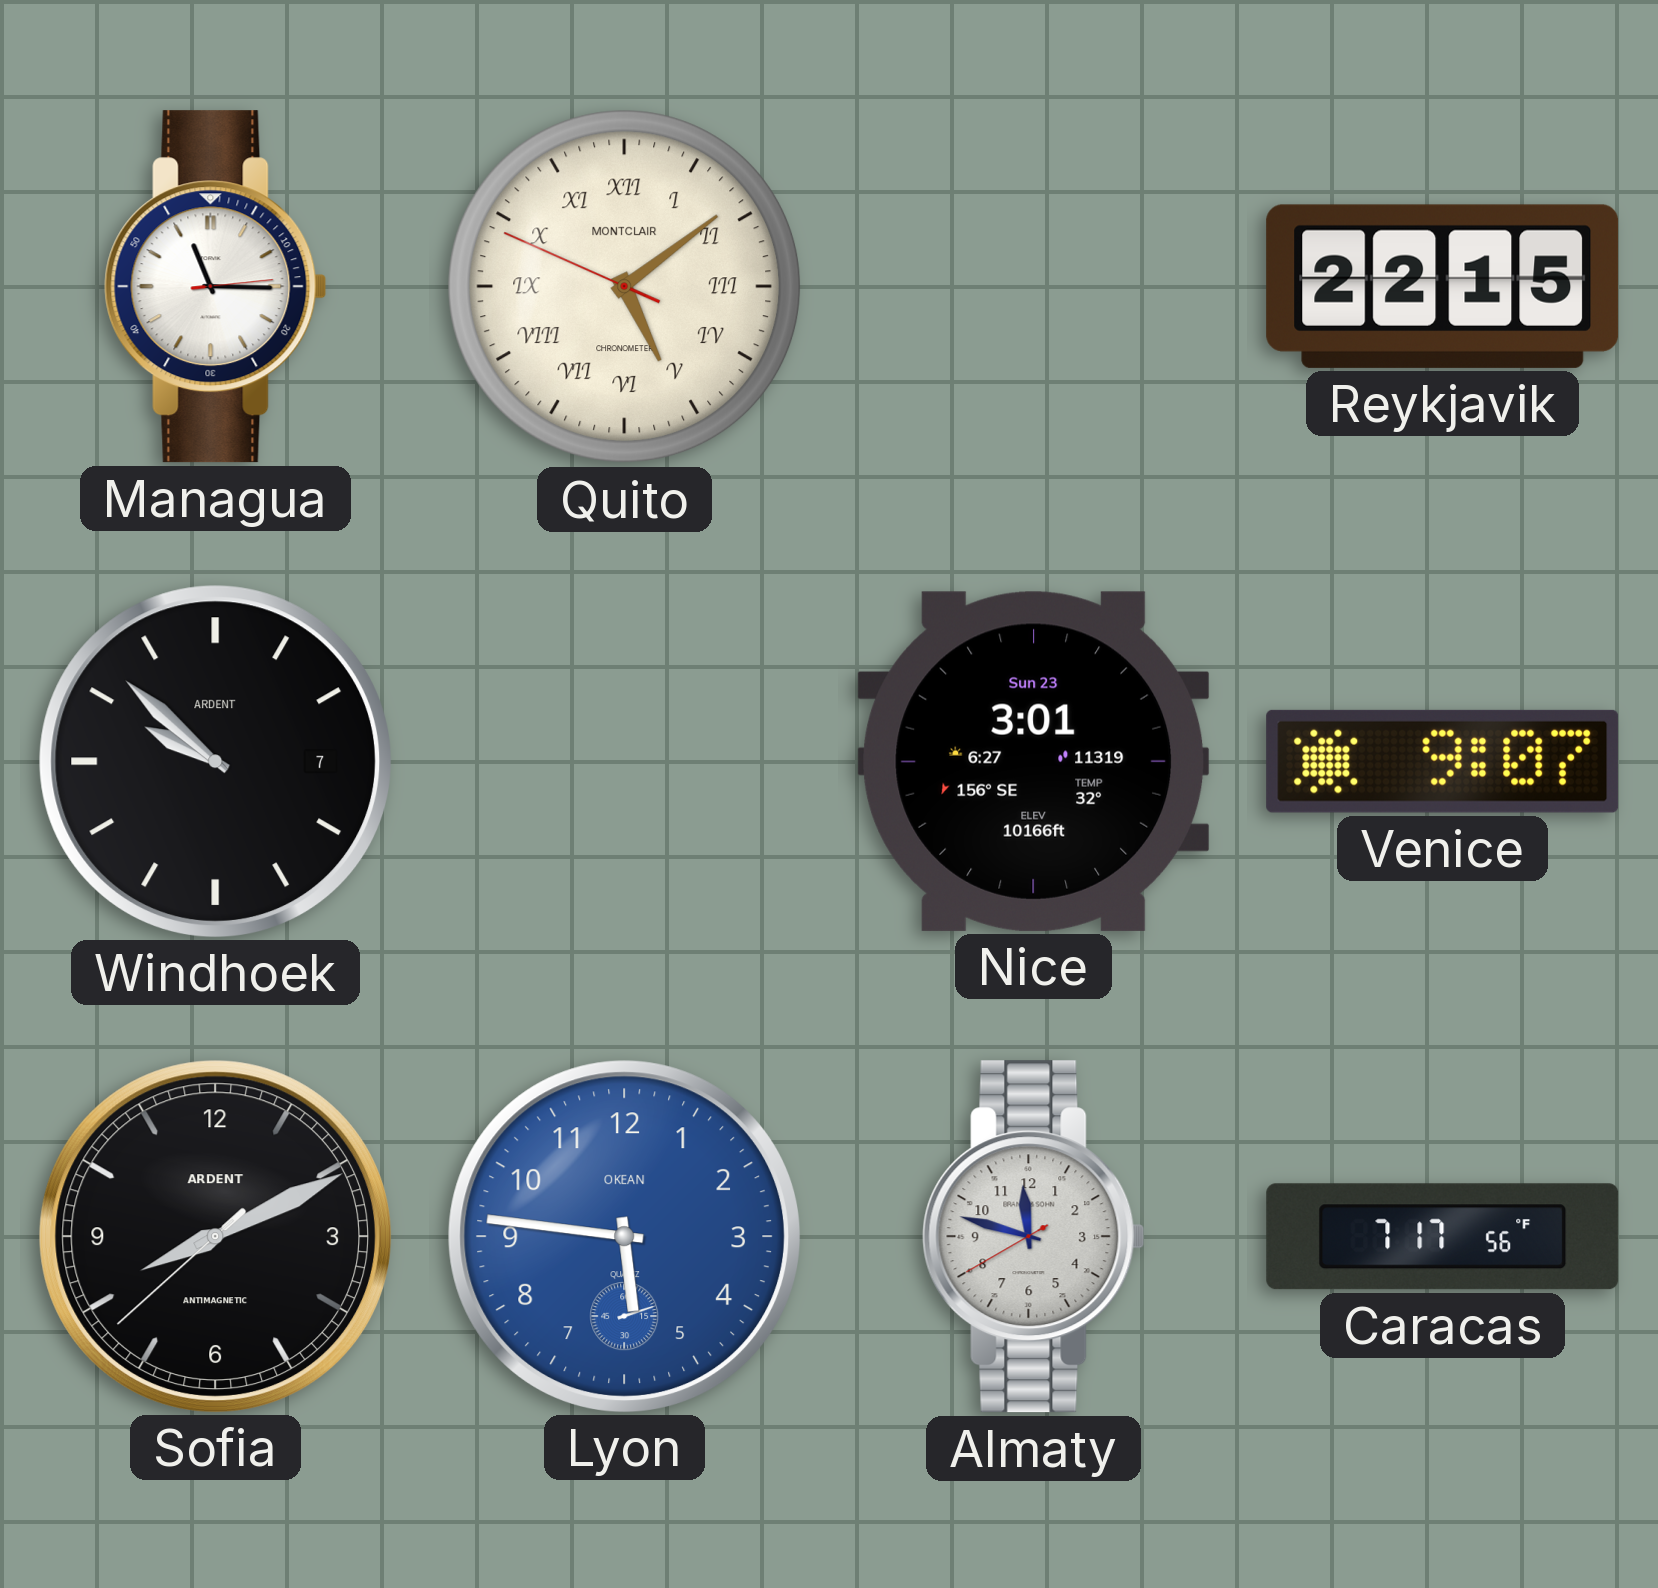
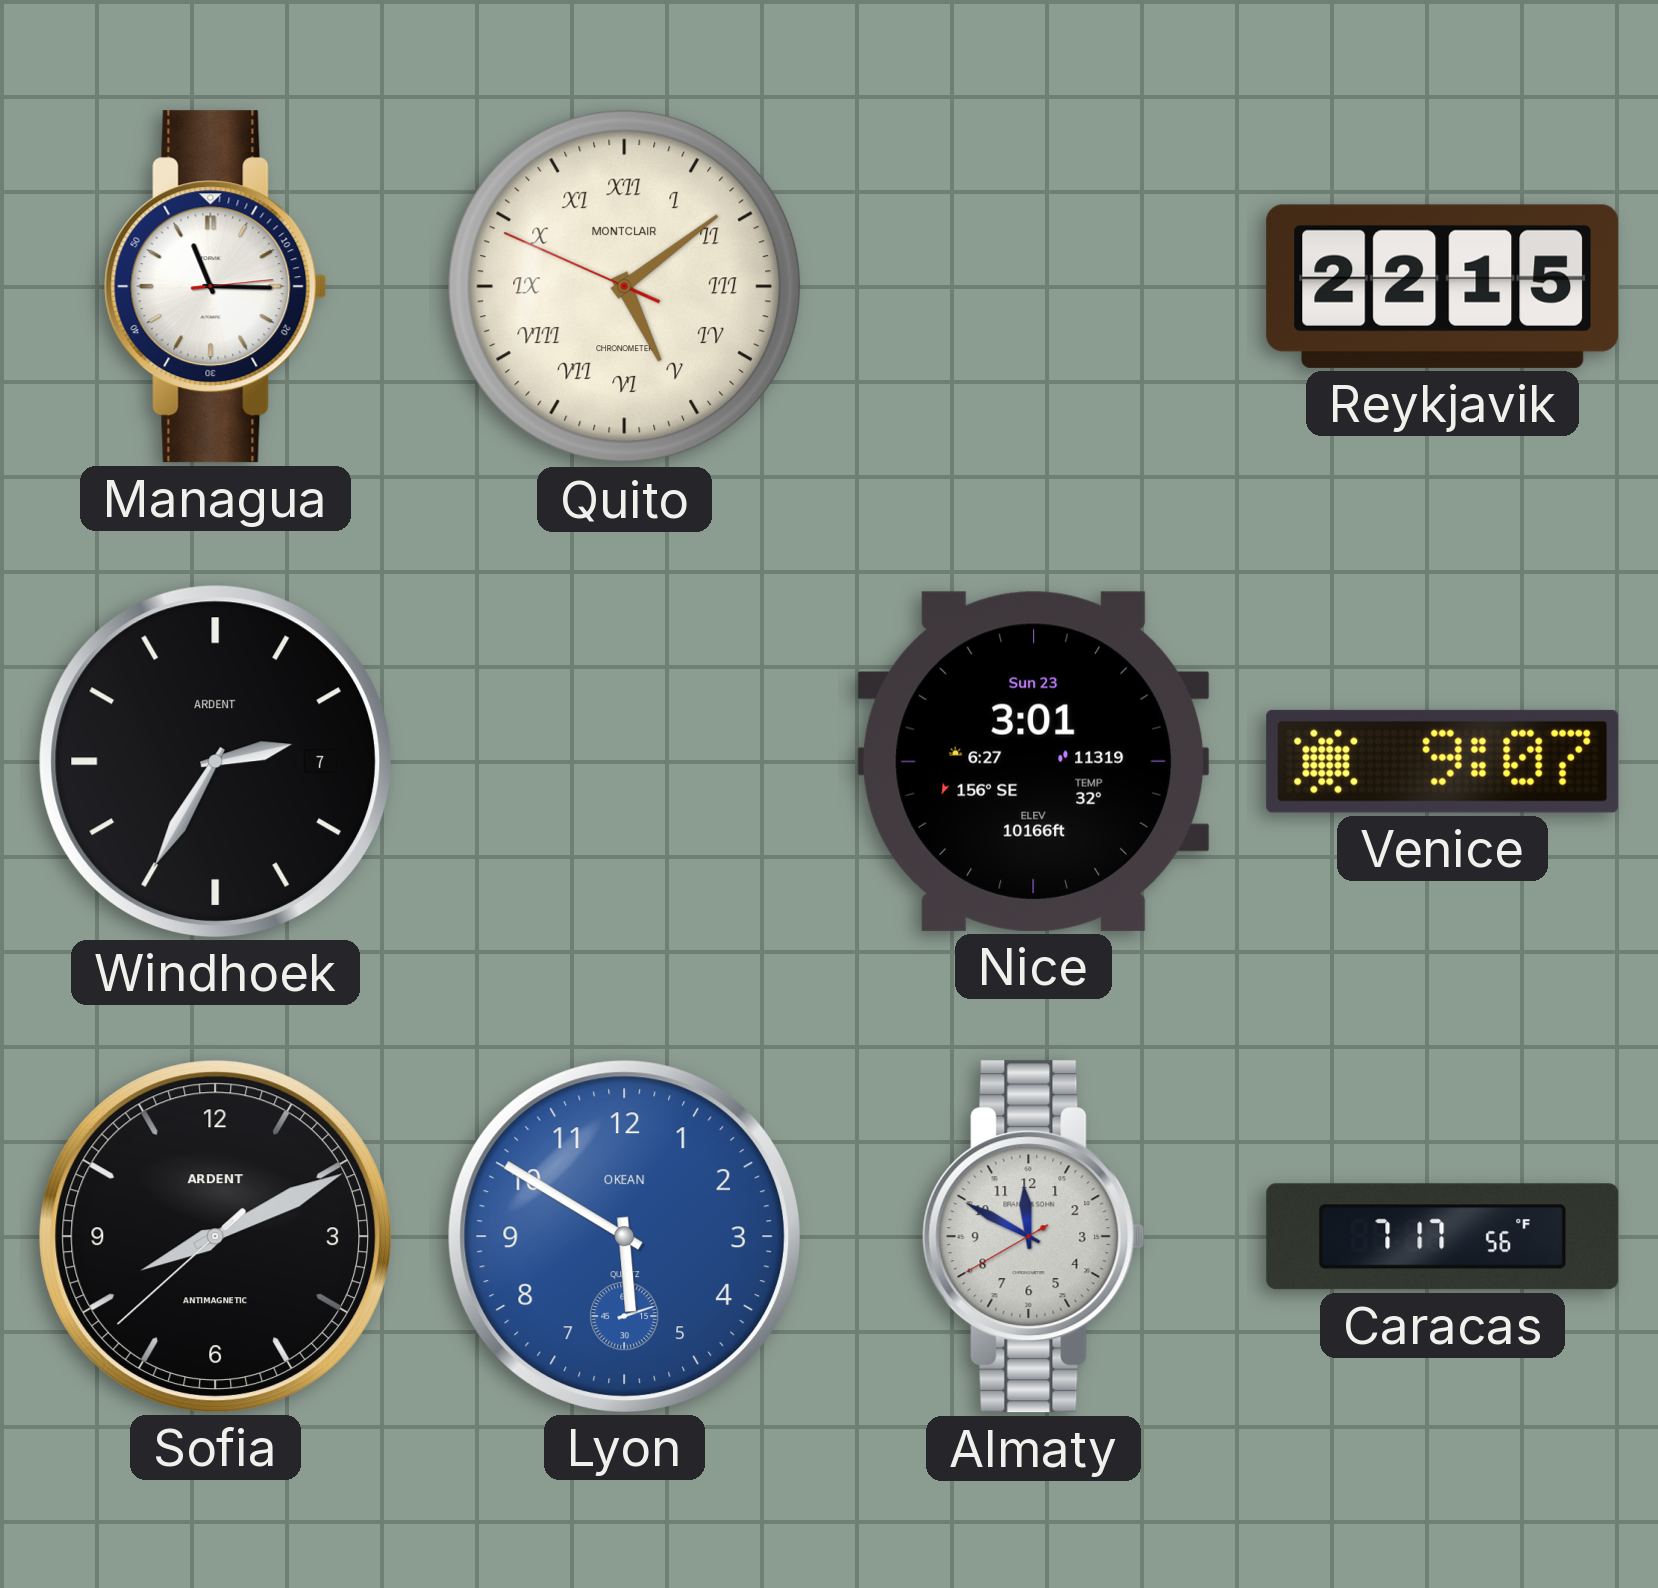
Windhoek: 9:52 -> 2:35 (215, 761)
Lyon: 5:46 -> 5:50 (624, 1236)
Almaty: 11:47 -> 11:49 (1034, 1237)
